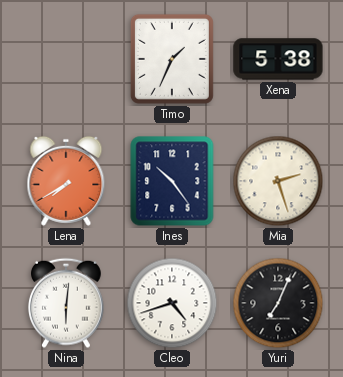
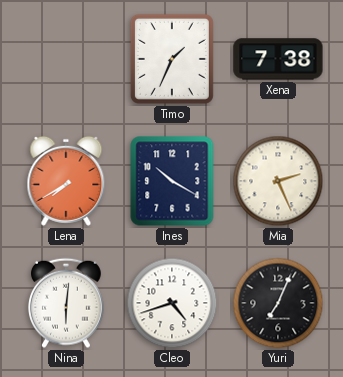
Xena: 5:38 -> 7:38 (278, 59)
Ines: 10:24 -> 10:20 (172, 181)
Mia: 2:27 -> 2:26 (278, 181)
